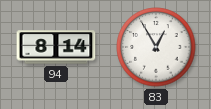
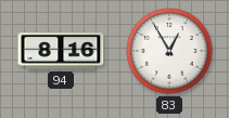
94: 8:14 -> 8:16 (61, 51)
